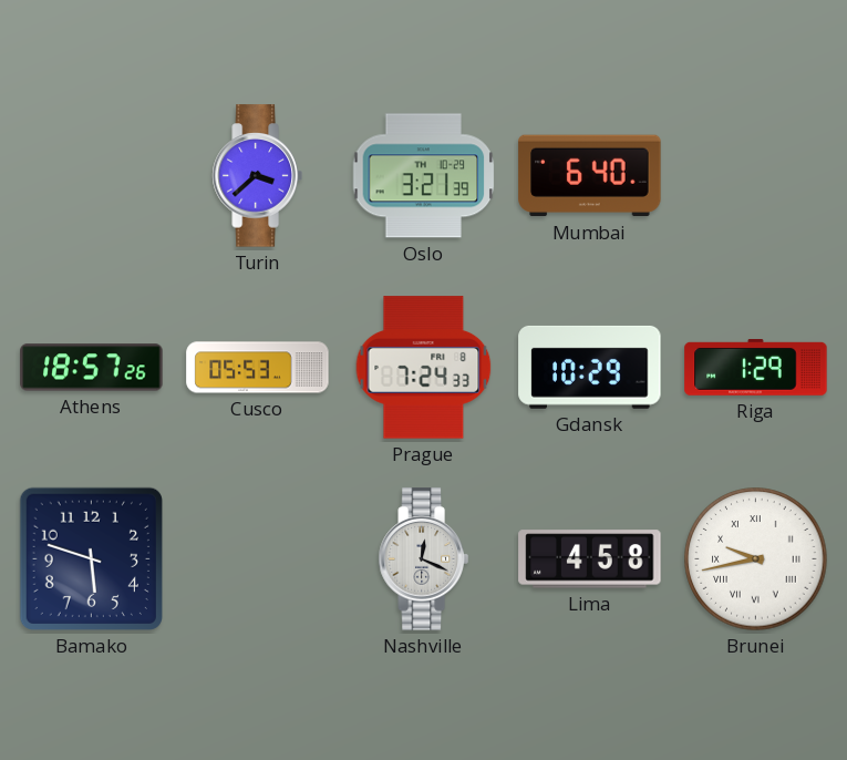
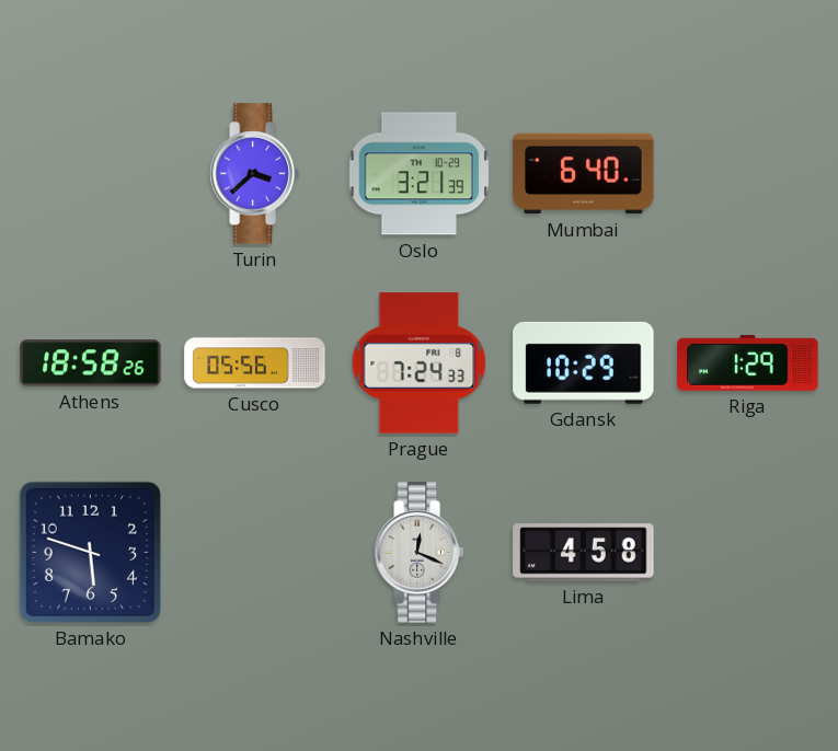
Athens: 18:57 -> 18:58 (91, 363)
Cusco: 05:53 -> 05:56 (255, 363)
Brunei: 9:43 -> none (756, 559)
